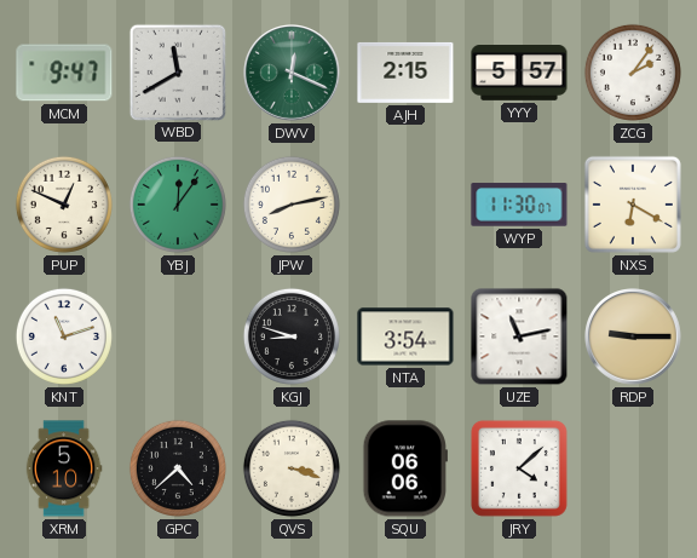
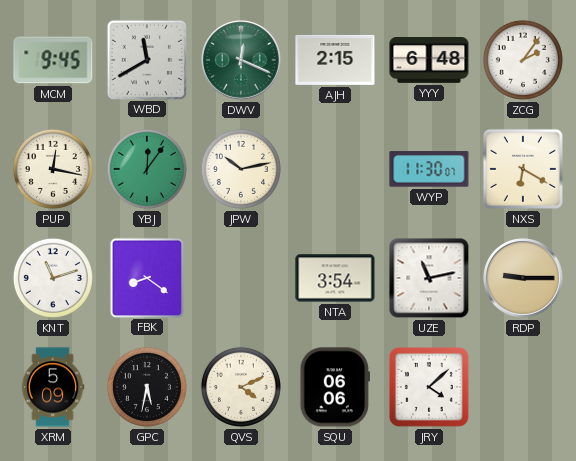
MCM: 9:47 -> 9:45 (53, 60)
YYY: 5:57 -> 6:48 (429, 61)
PUP: 12:49 -> 12:17 (53, 169)
JPW: 8:13 -> 10:13 (241, 169)
FBK: none -> 8:21 (146, 277)
KGJ: 8:48 -> none (292, 336)
XRM: 5:10 -> 5:09 (53, 387)
GPC: 4:38 -> 5:32 (147, 387)
QVS: 3:18 -> 4:11 (241, 387)
